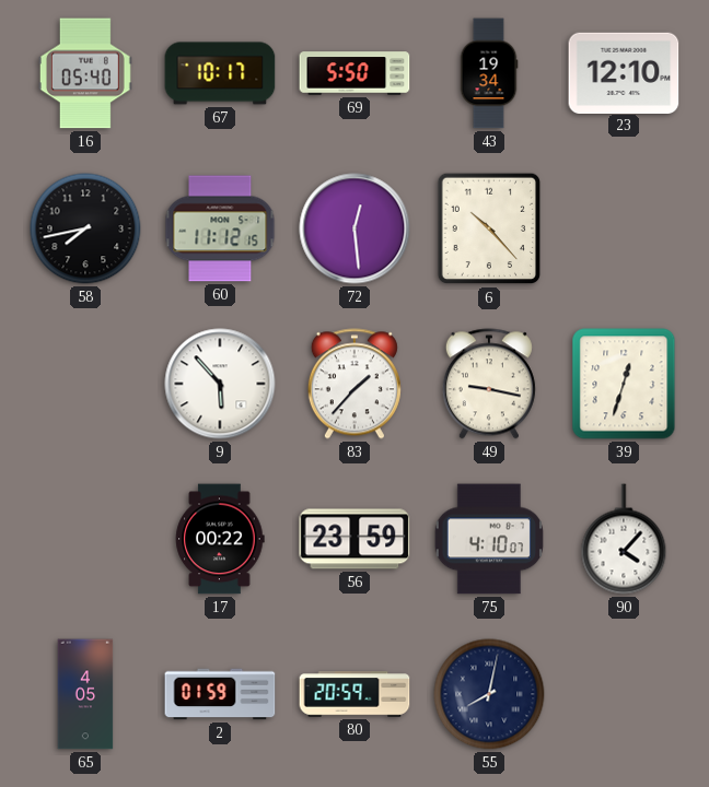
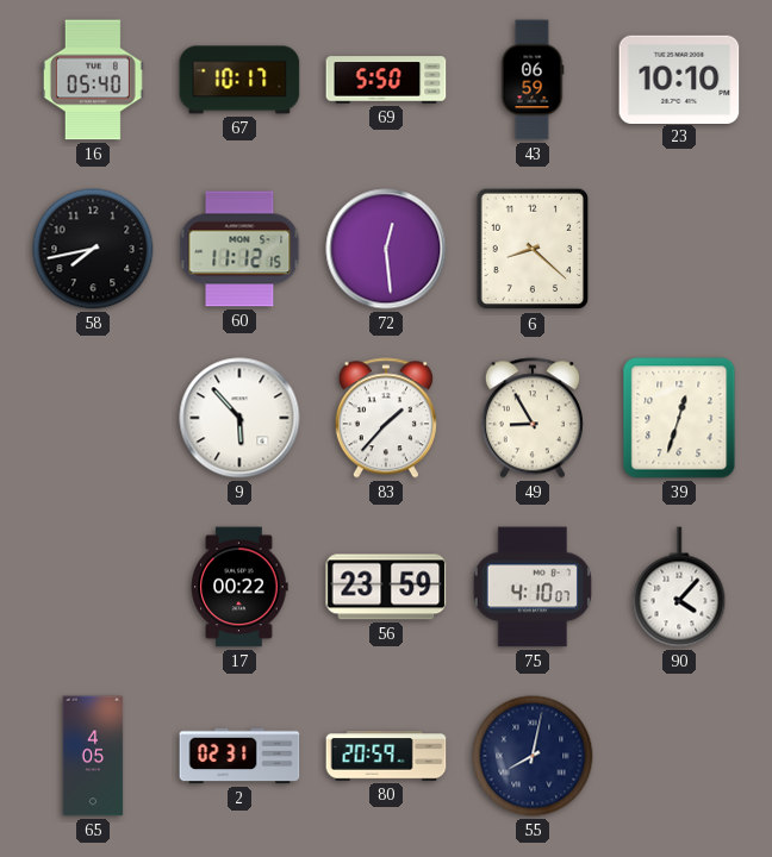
43: 19:34 -> 06:59 (533, 80)
23: 12:10 -> 10:10 (679, 79)
6: 10:23 -> 8:22 (533, 249)
49: 9:17 -> 8:55 (533, 418)
2: 01:59 -> 02:31 (239, 756)
